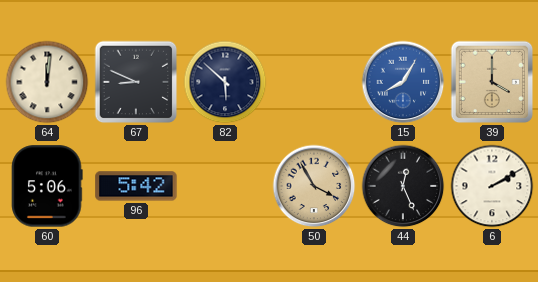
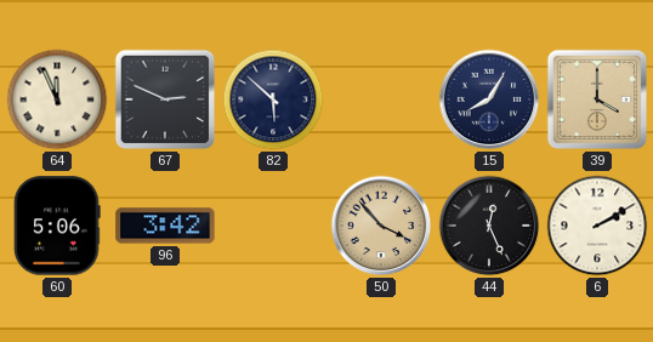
64: 12:01 -> 11:56 (57, 99)
67: 8:49 -> 2:49 (165, 99)
15 dial: blue -> navy (489, 99)
96: 5:42 -> 3:42 (165, 226)
50: 3:55 -> 3:53 (381, 226)
